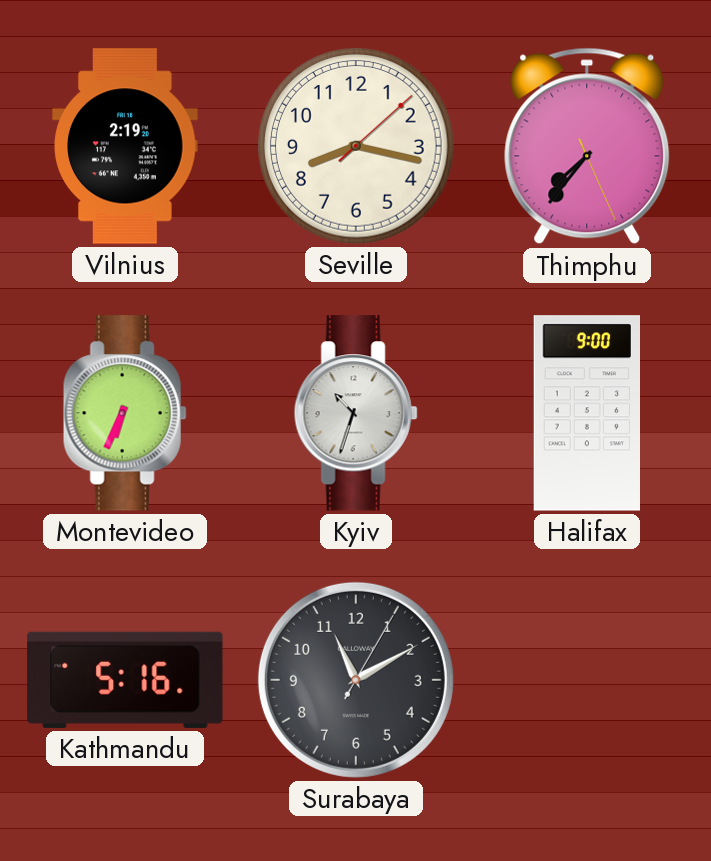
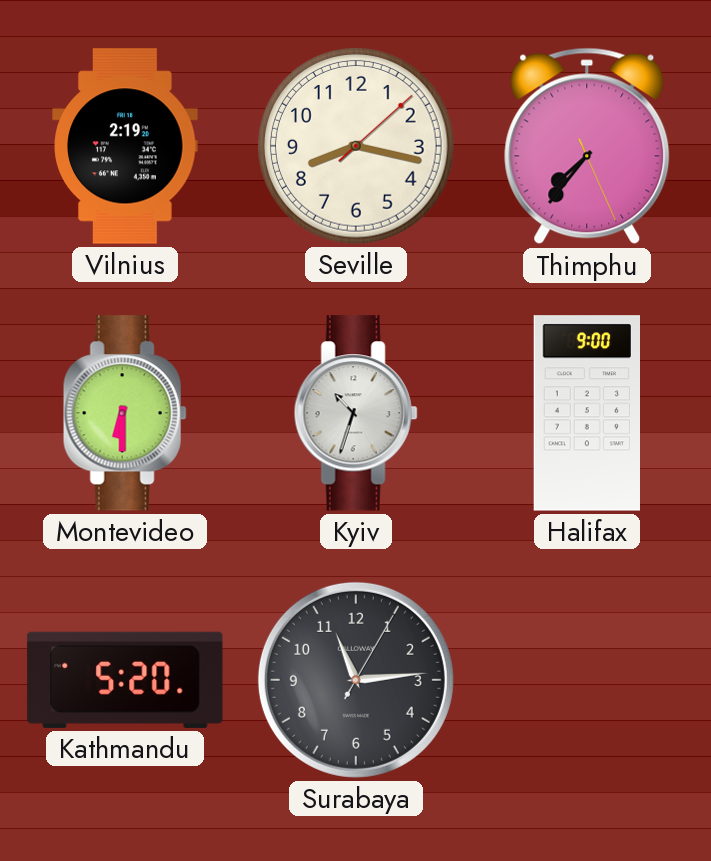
Montevideo: 6:34 -> 6:30 (125, 413)
Kathmandu: 5:16 -> 5:20 (125, 680)
Surabaya: 11:10 -> 11:14 (356, 680)
